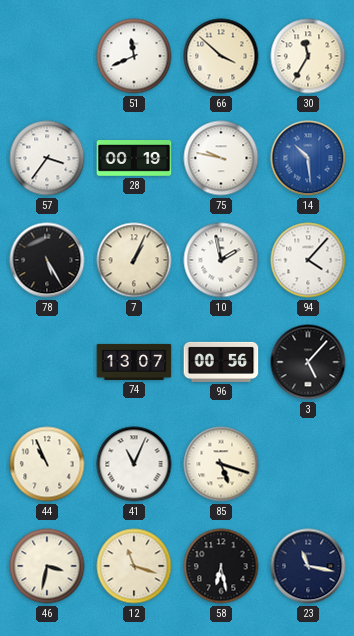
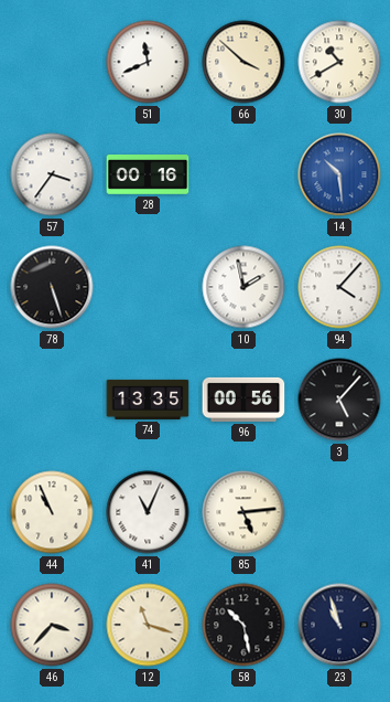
30: 11:35 -> 10:40 (339, 62)
28: 00:19 -> 00:16 (148, 174)
75: 9:47 -> none (221, 158)
78: 5:25 -> 5:27 (52, 287)
7: 1:04 -> none (134, 260)
74: 13:07 -> 13:35 (148, 400)
85: 5:18 -> 5:14 (243, 512)
46: 3:32 -> 3:37 (52, 625)
58: 6:28 -> 10:28 (243, 625)
23: 11:17 -> 10:57 (339, 625)
